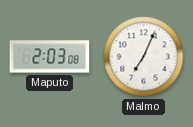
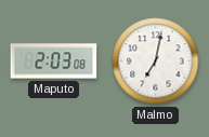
Malmo: 7:04 -> 7:02 (156, 61)
